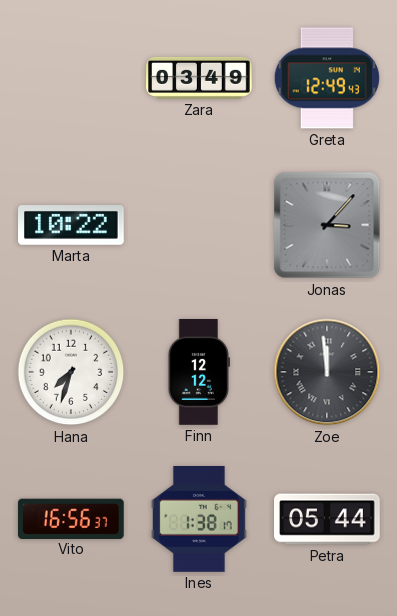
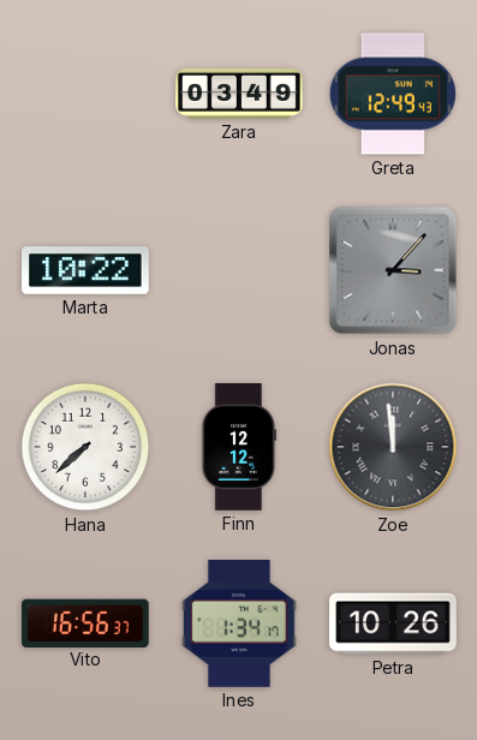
Hana: 7:33 -> 7:38 (85, 447)
Ines: 1:38 -> 1:34 (240, 625)
Petra: 05:44 -> 10:26 (393, 623)
